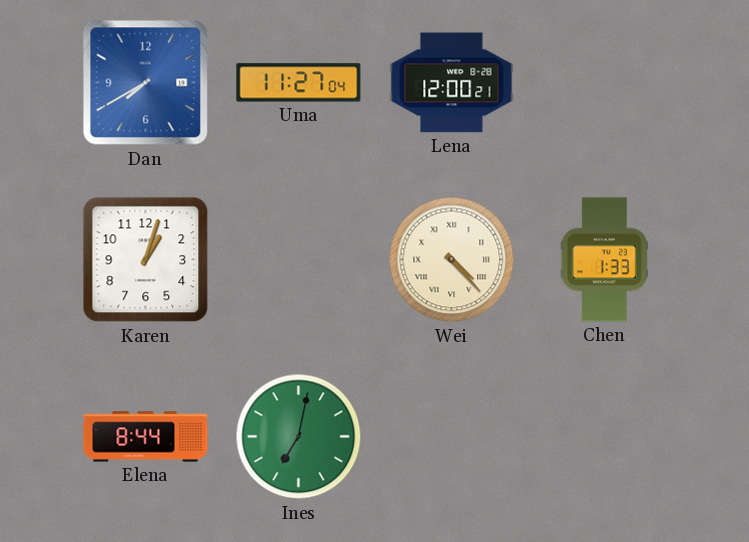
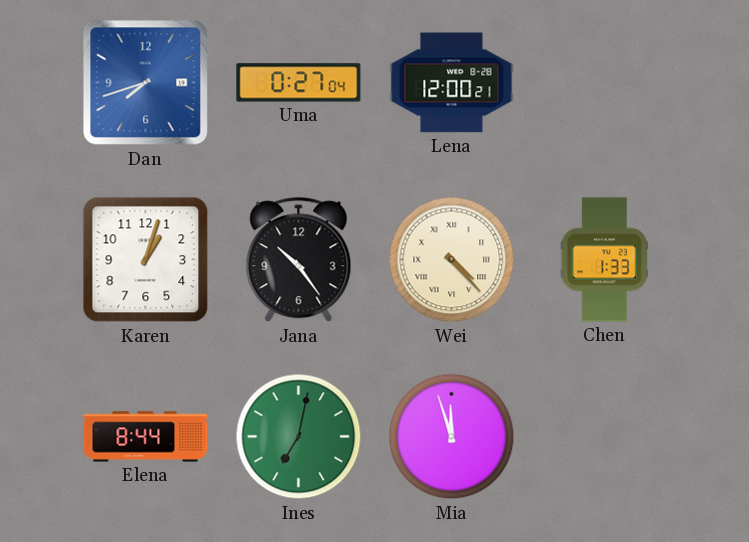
Dan: 7:40 -> 7:42 (146, 83)
Uma: 11:27 -> 0:27 (299, 83)
Jana: none -> 10:24 (299, 260)
Mia: none -> 11:57 (452, 437)
